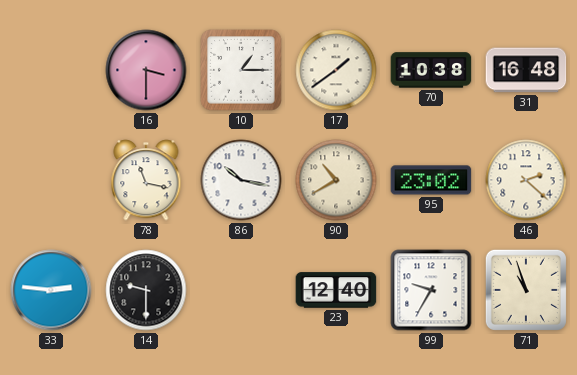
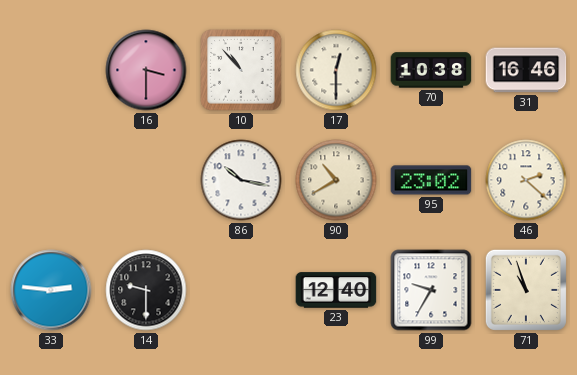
10: 1:15 -> 10:53 (241, 70)
17: 1:39 -> 12:30 (336, 70)
31: 16:48 -> 16:46 (526, 70)
78: 11:17 -> none (146, 180)
